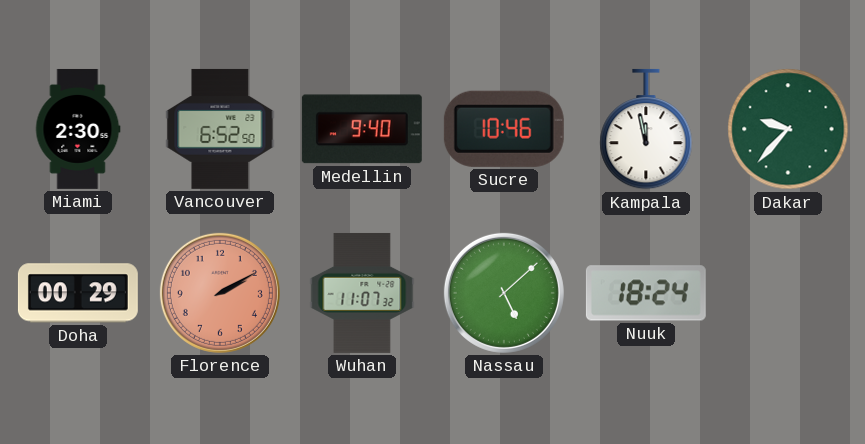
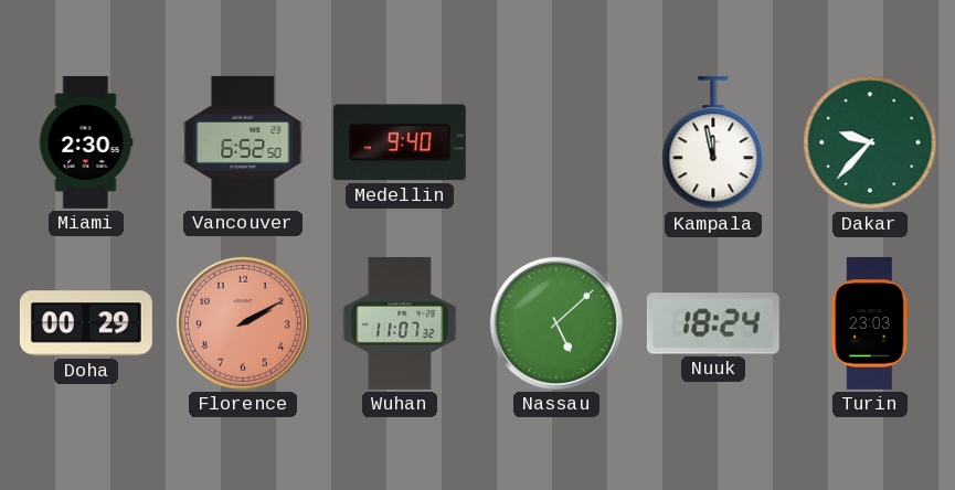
Sucre: 10:46 -> none (504, 129)
Turin: none -> 23:03 (870, 323)
